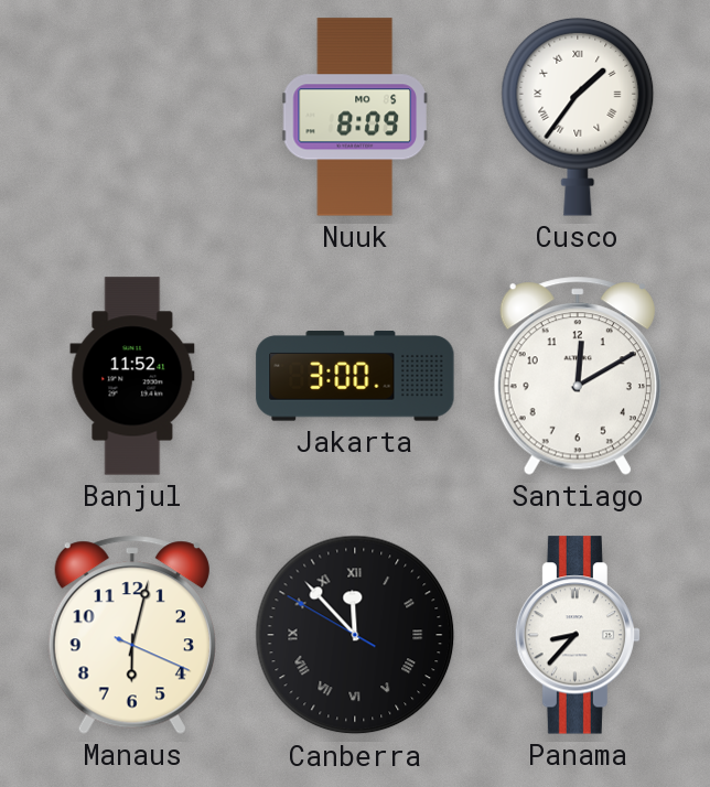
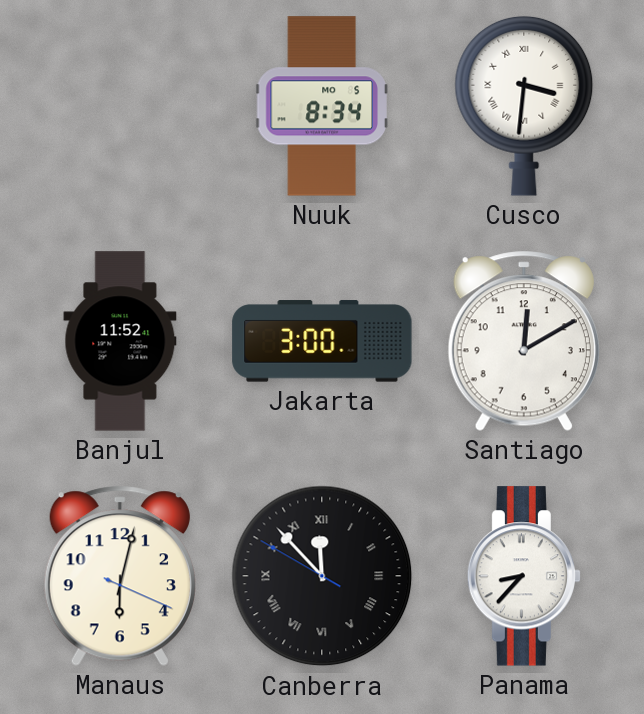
Nuuk: 8:09 -> 8:34 (322, 106)
Cusco: 1:36 -> 3:31 (524, 106)
